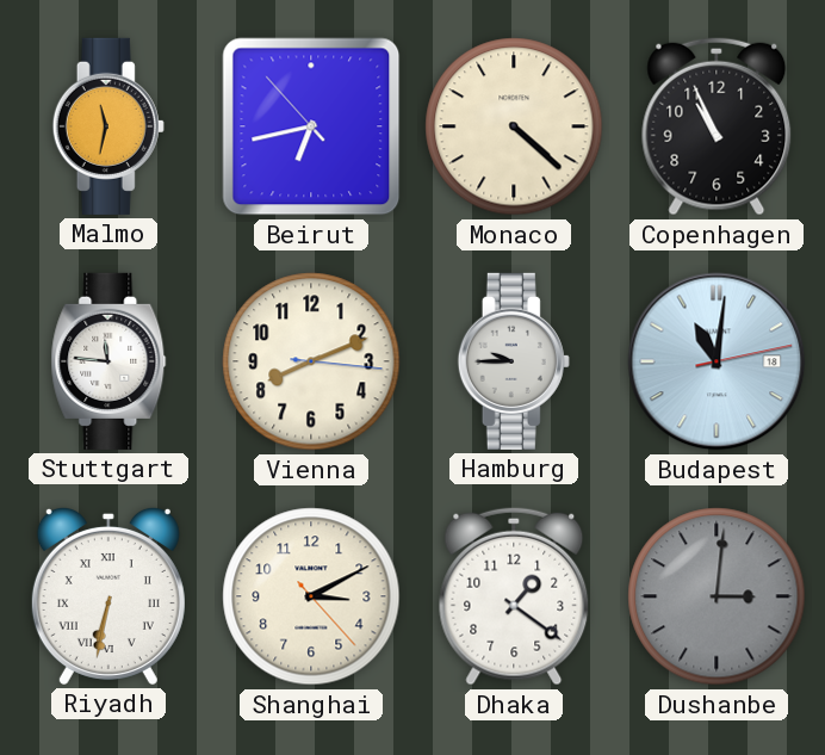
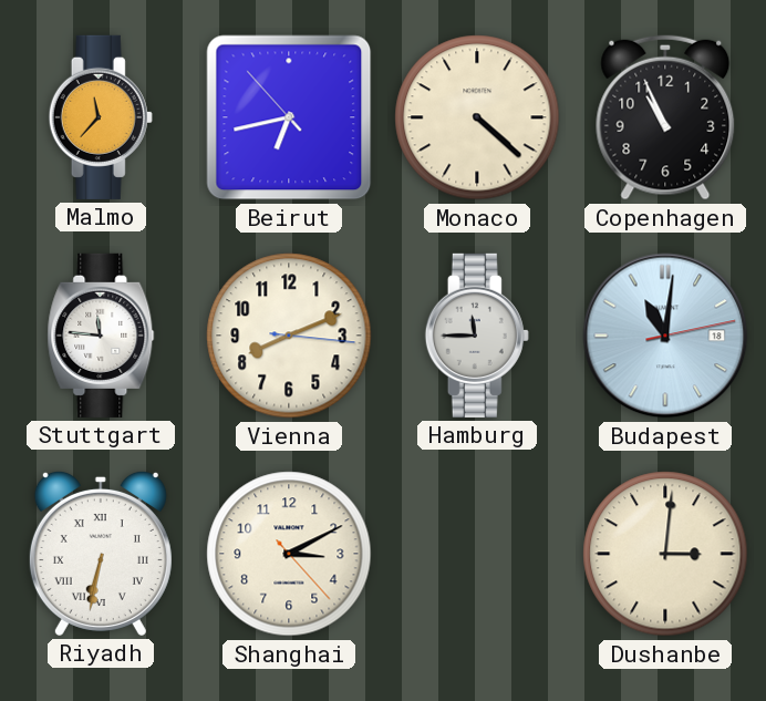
Malmo: 11:32 -> 11:37 (101, 117)
Hamburg: 9:45 -> 11:45 (477, 336)
Dhaka: 1:21 -> none (514, 596)
Dushanbe dial: grey -> cream (665, 554)
